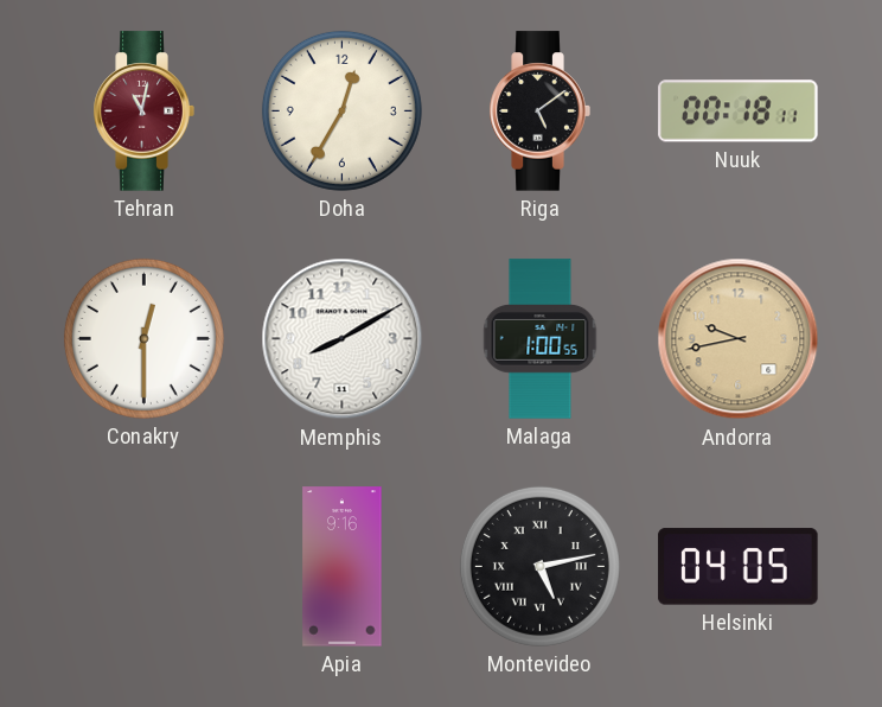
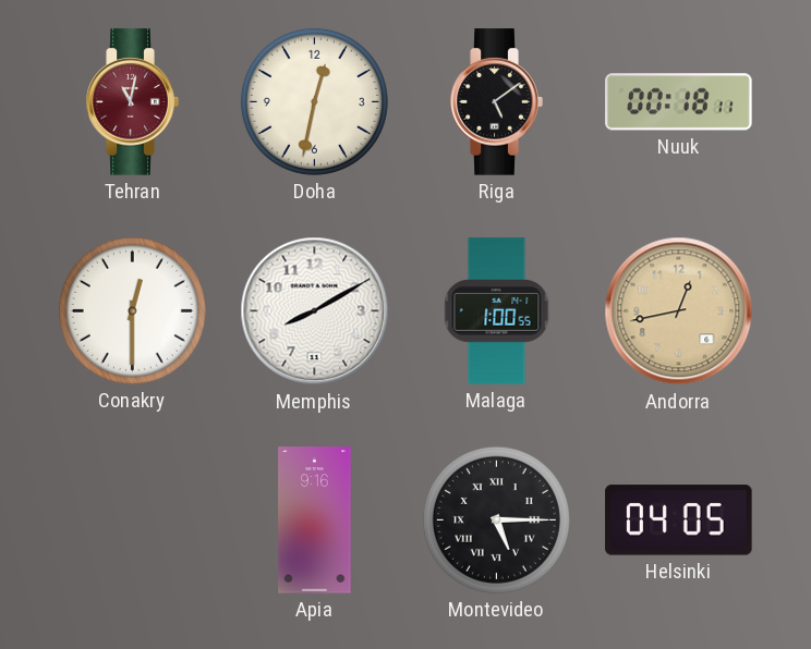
Doha: 12:35 -> 12:32 (314, 101)
Andorra: 9:43 -> 12:43 (679, 311)
Montevideo: 5:13 -> 5:15 (496, 519)
